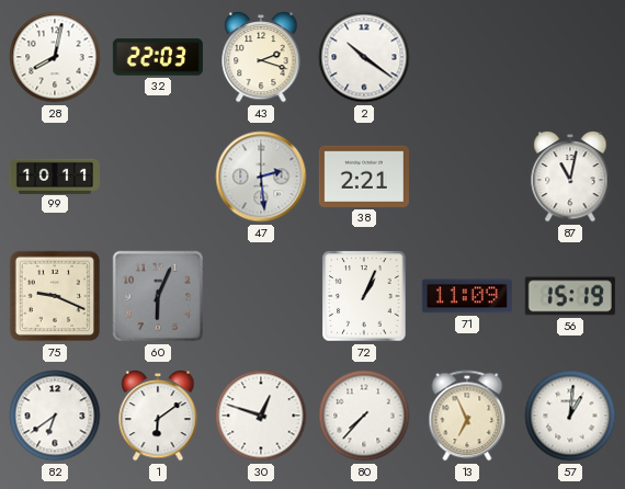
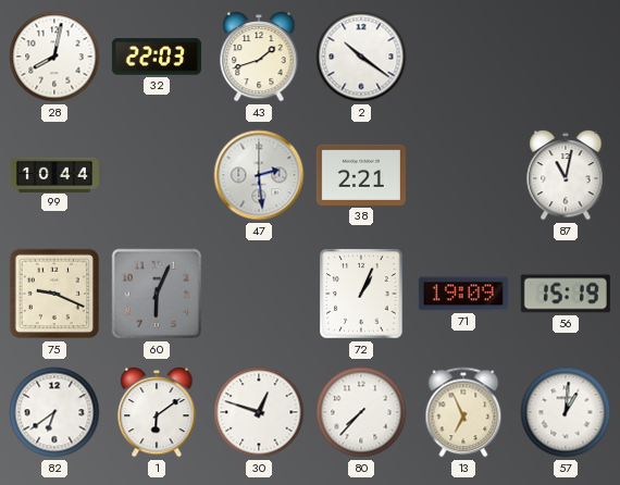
43: 2:18 -> 1:42 (259, 57)
99: 10:11 -> 10:44 (54, 174)
71: 11:09 -> 19:09 (463, 294)
